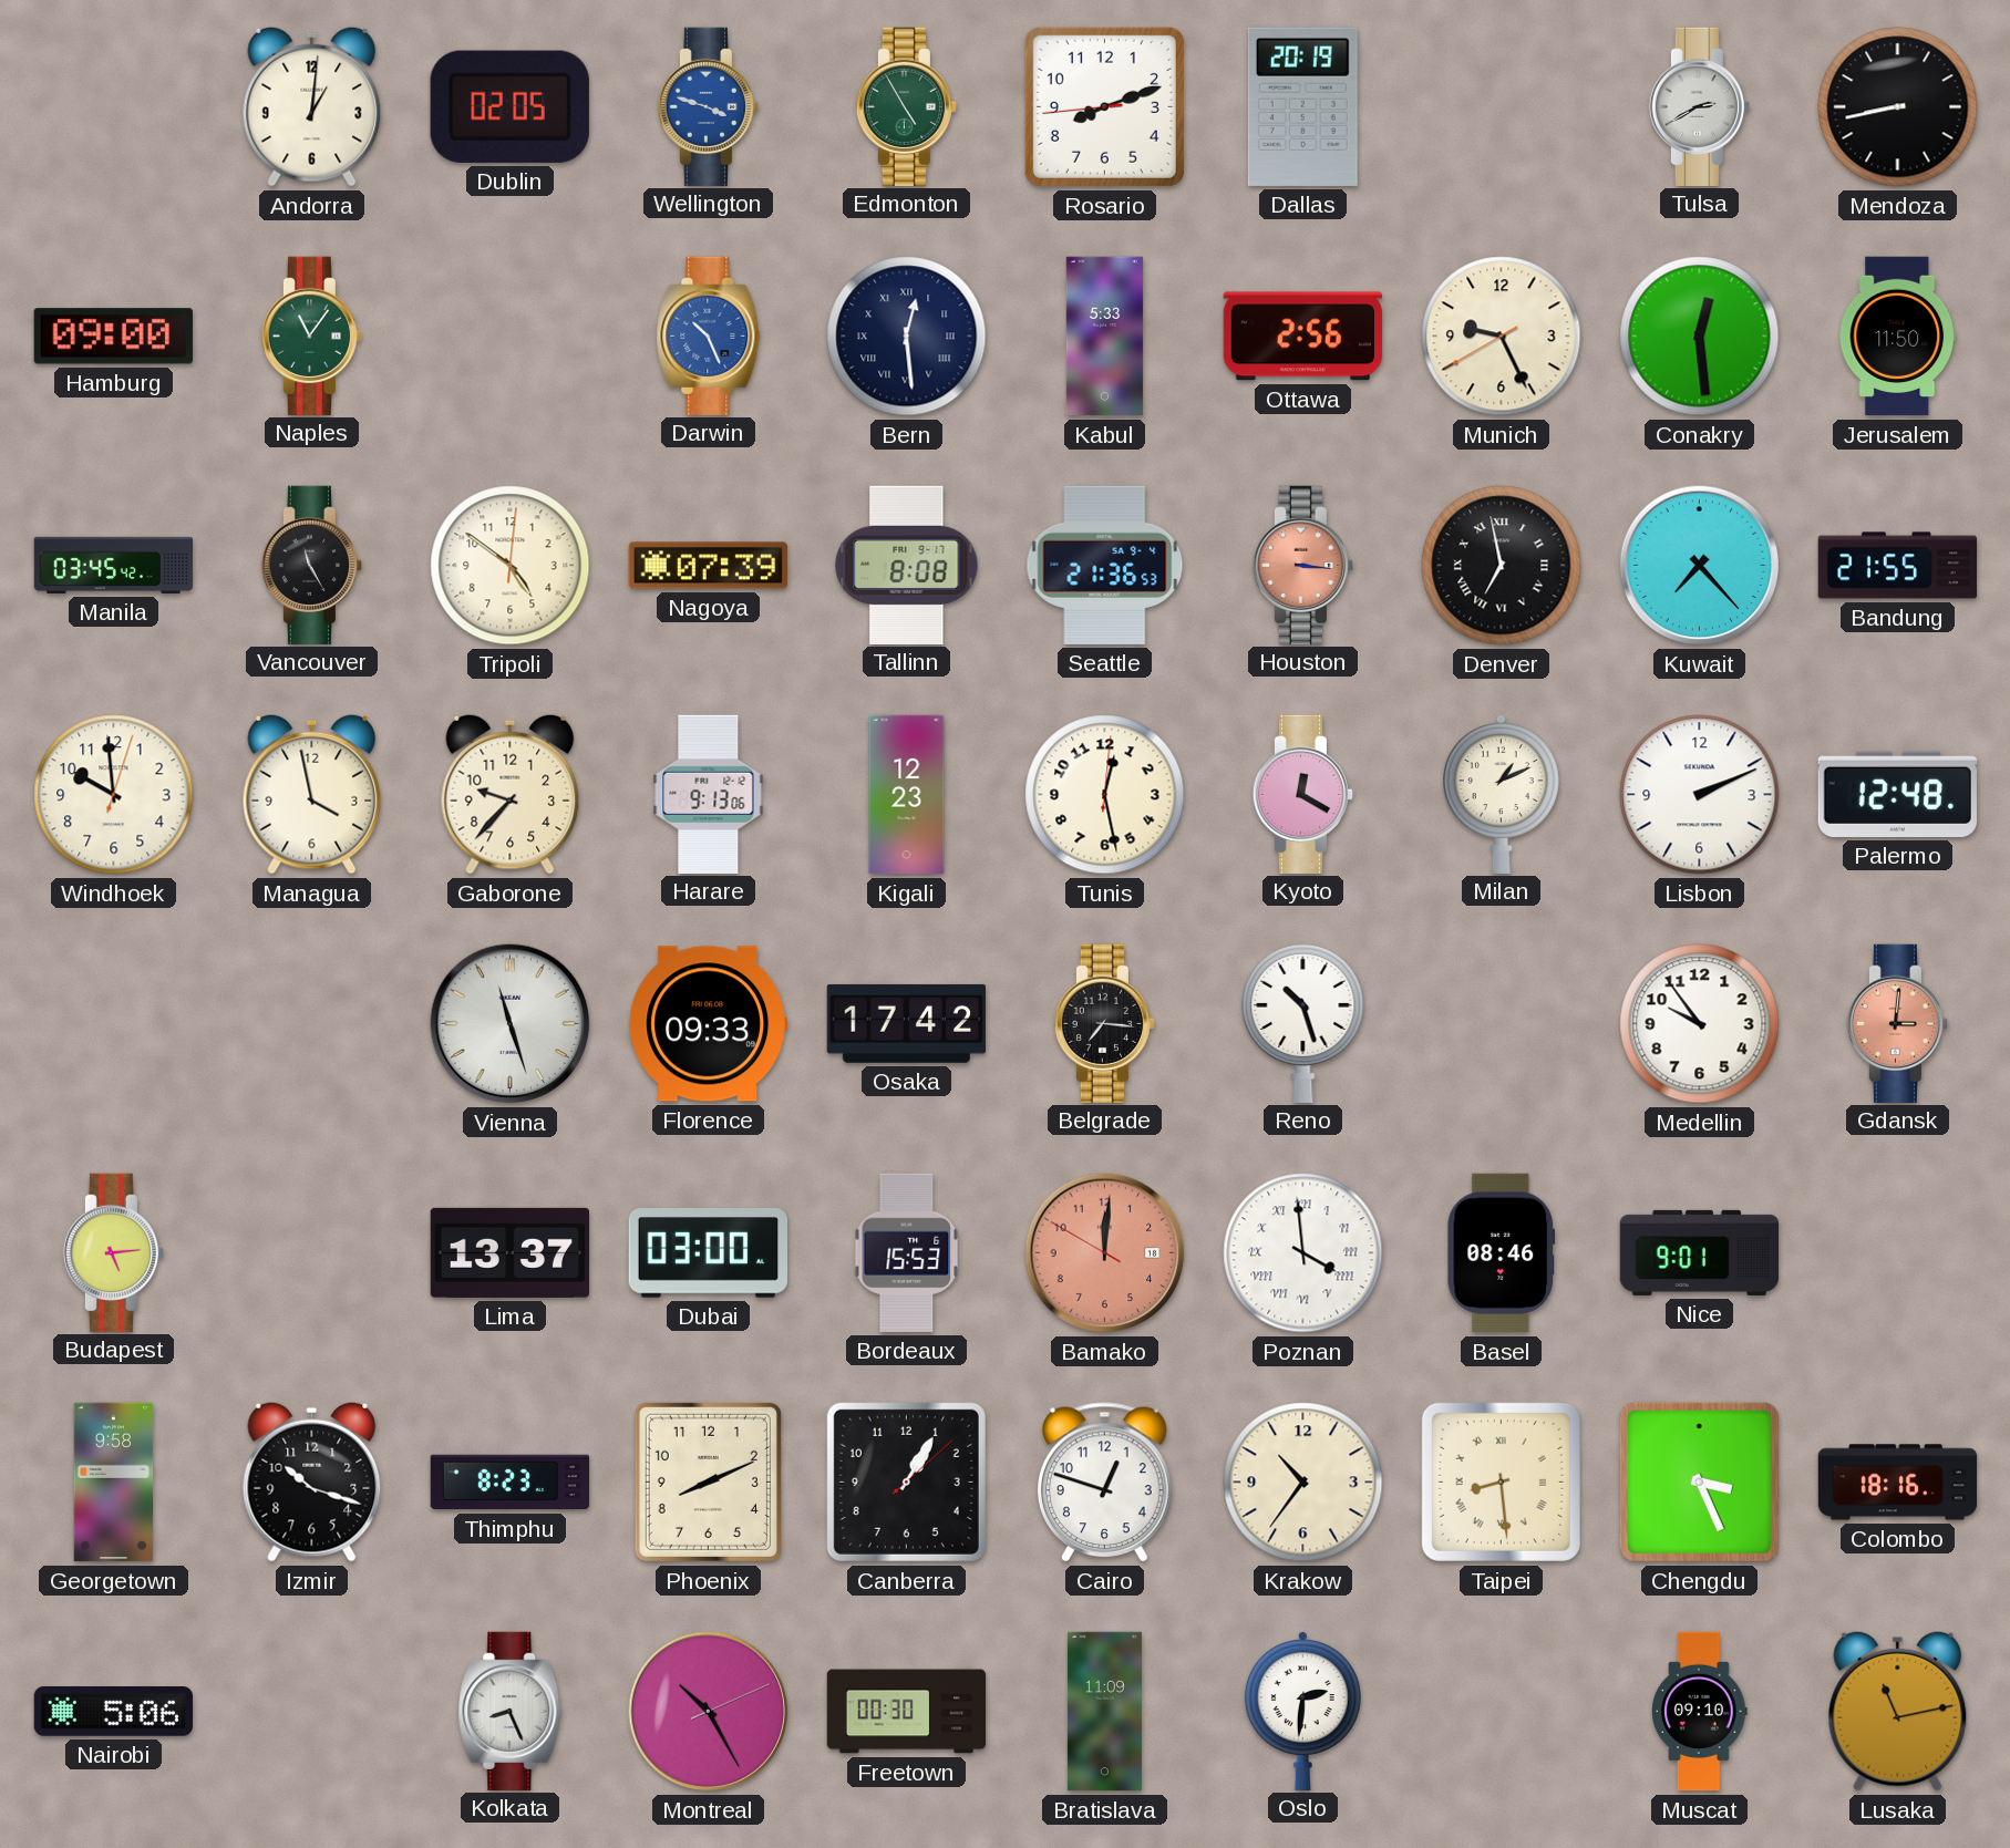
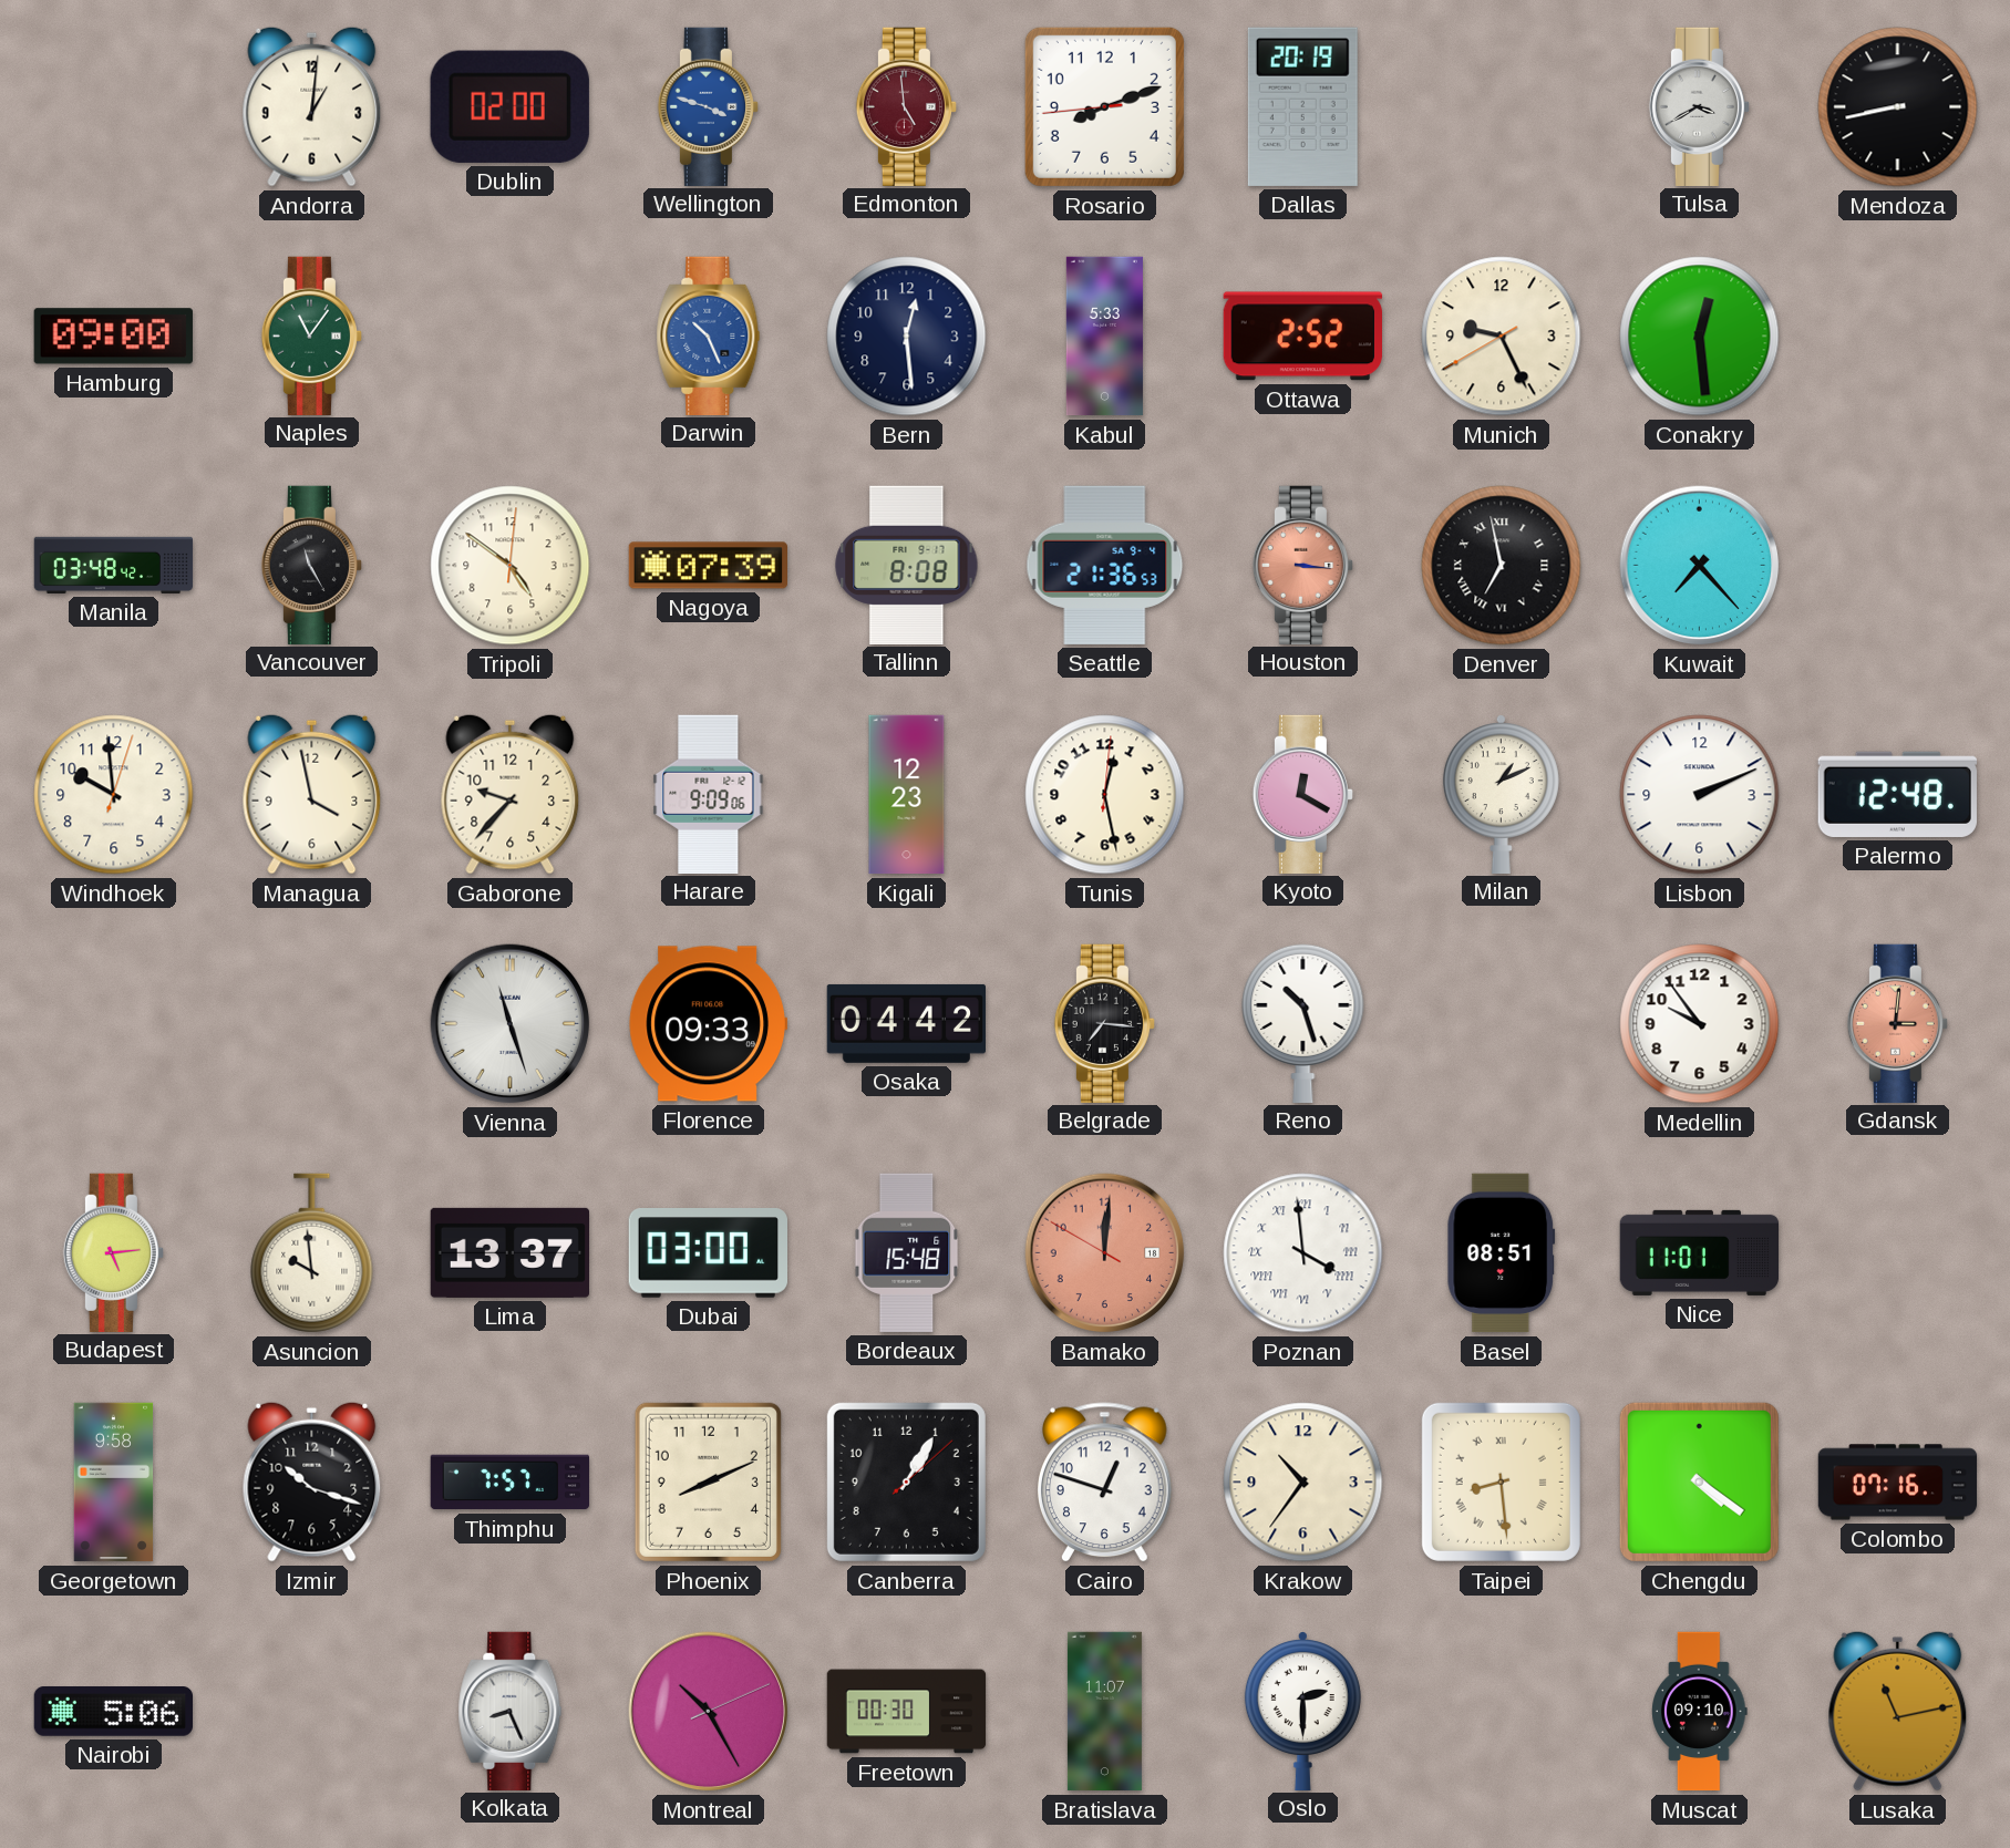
Dublin: 02:05 -> 02:00 (509, 106)
Edmonton: 4:55 -> 4:59 (906, 106)
Edmonton dial: green -> burgundy (906, 106)
Tulsa: 2:40 -> 3:40 (1699, 106)
Bern numerals: Roman -> Arabic (907, 337)
Ottawa: 2:56 -> 2:52 (1302, 337)
Jerusalem: 11:50 -> none (1898, 337)
Manila: 03:45 -> 03:48 (114, 565)
Bandung: 21:55 -> none (1897, 566)
Harare: 9:13 -> 9:09 (709, 794)
Osaka: 17:42 -> 04:42 (906, 1023)
Asuncion: none -> 9:59 (312, 1253)
Bordeaux: 15:53 -> 15:48 (907, 1252)
Basel: 08:46 -> 08:51 (1502, 1253)
Nice: 9:01 -> 11:01 (1700, 1252)
Thimphu: 8:23 -> 7:57 (511, 1483)
Chengdu: 3:26 -> 4:21 (1699, 1482)
Colombo: 18:16 -> 07:16 (1898, 1483)
Bratislava: 11:09 -> 11:07 (1104, 1712)
Oslo: 2:31 -> 2:30 (1302, 1711)
